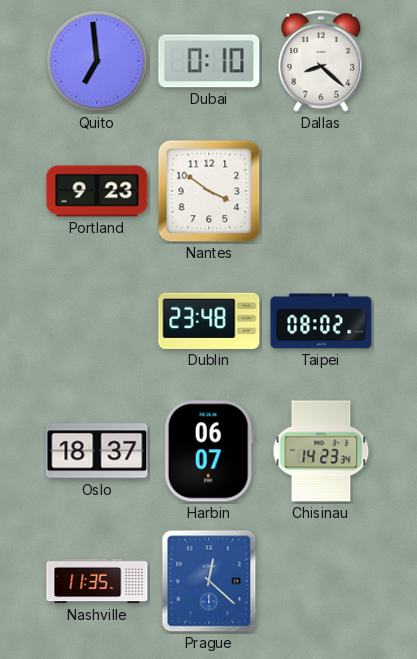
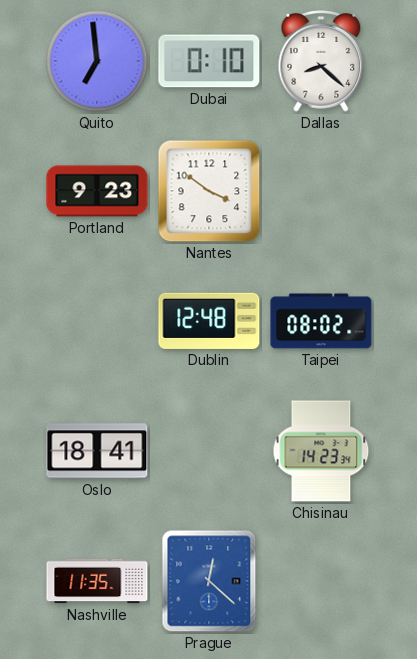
Dublin: 23:48 -> 12:48 (209, 321)
Oslo: 18:37 -> 18:41 (97, 451)
Harbin: 06:07 -> none (209, 451)
